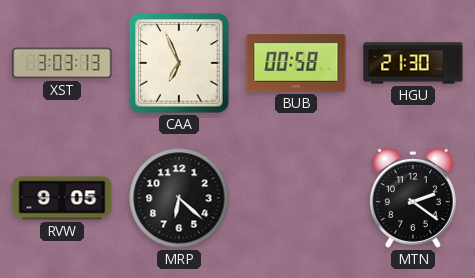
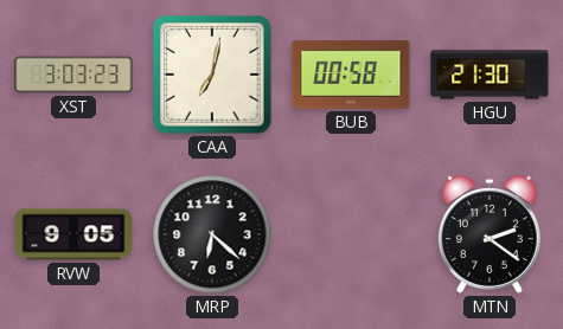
XST: 3:03:13 -> 3:03:23 (73, 75)
CAA: 6:56 -> 7:02 (212, 75)
